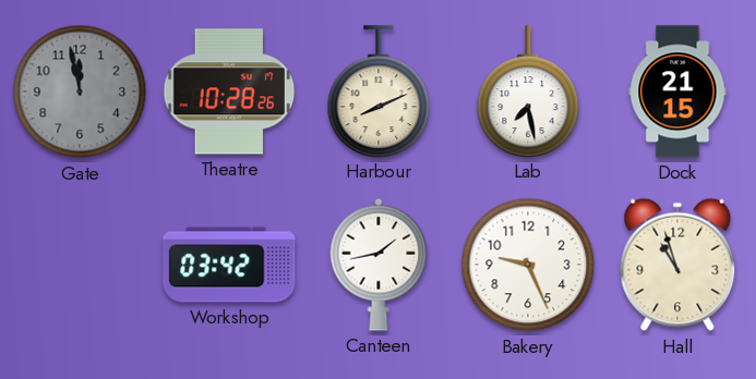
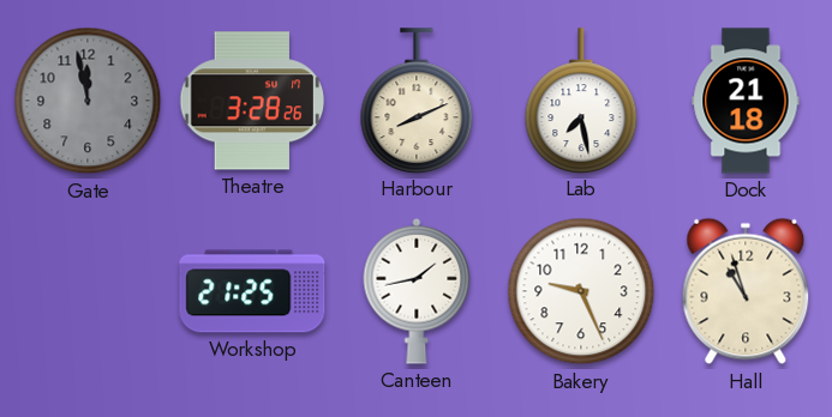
Theatre: 10:28 -> 3:28 (252, 101)
Dock: 21:15 -> 21:18 (746, 101)
Workshop: 03:42 -> 21:25 (252, 291)
